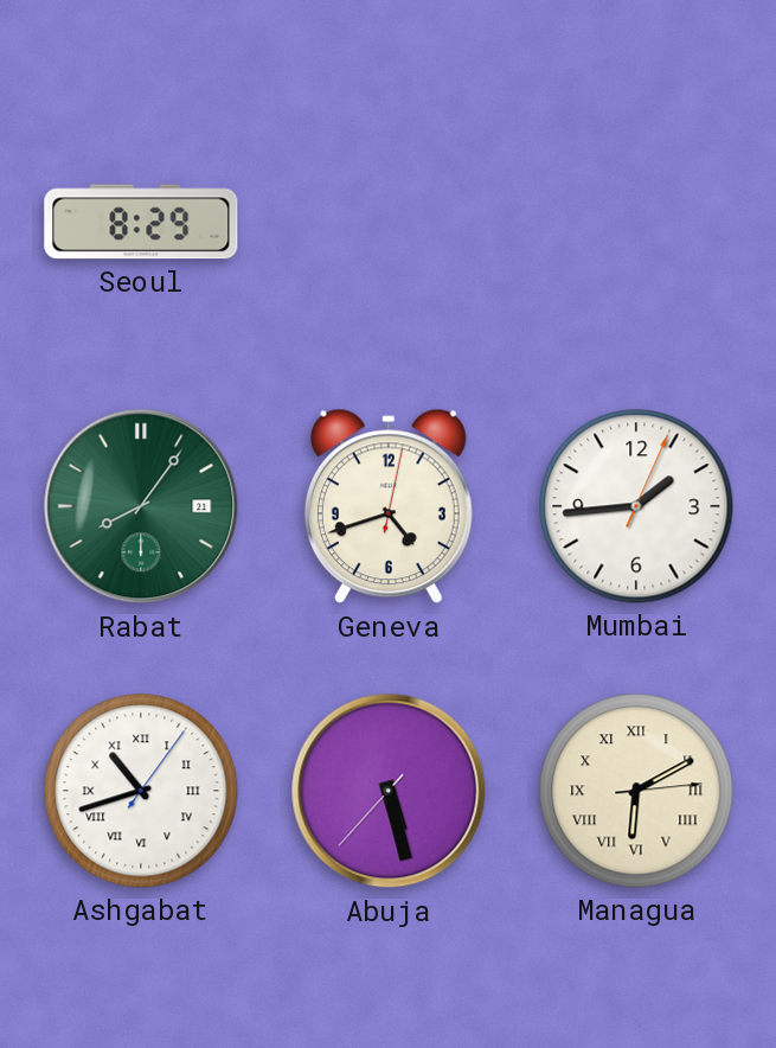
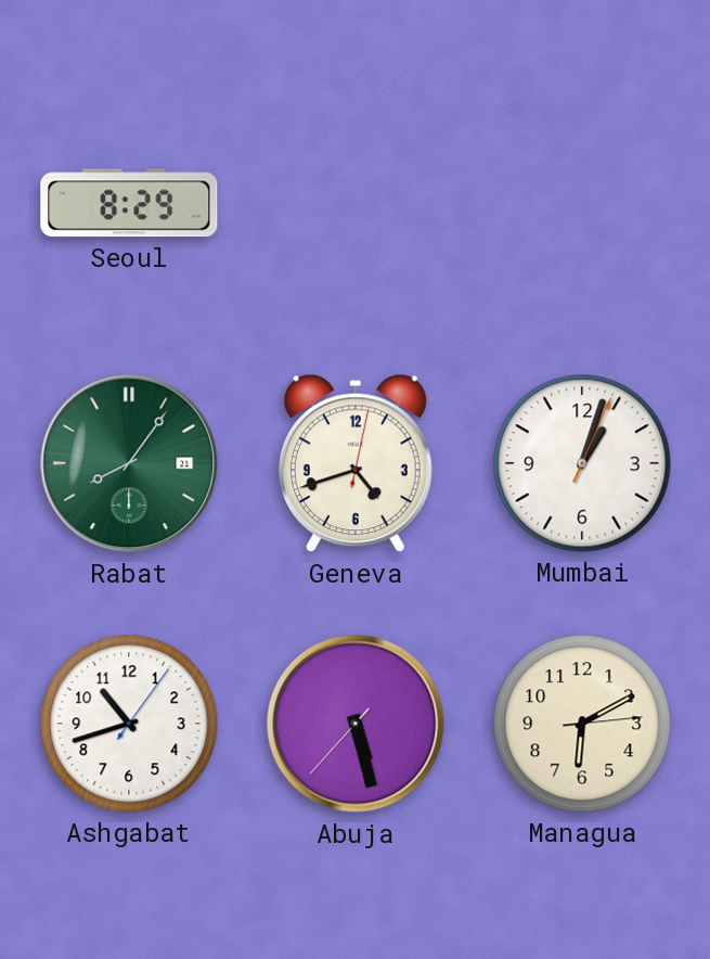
Mumbai: 1:44 -> 1:03 (582, 463)
Ashgabat numerals: Roman -> Arabic (129, 724)
Managua numerals: Roman -> Arabic (582, 724)
